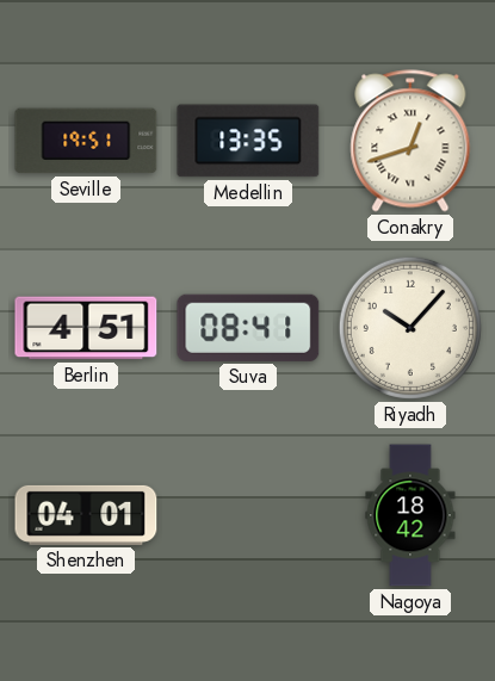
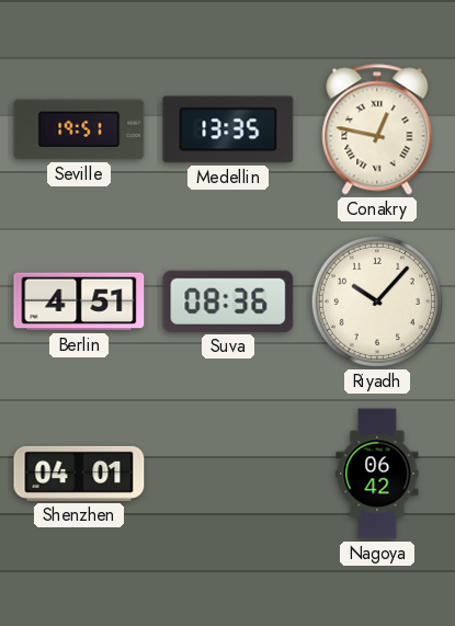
Conakry: 12:42 -> 12:47 (377, 129)
Suva: 08:41 -> 08:36 (228, 301)
Nagoya: 18:42 -> 06:42 (377, 474)
